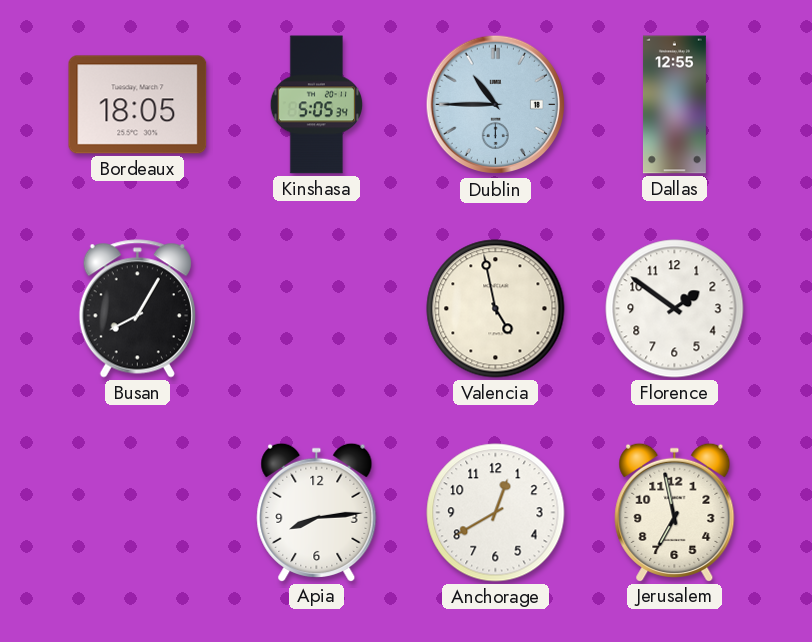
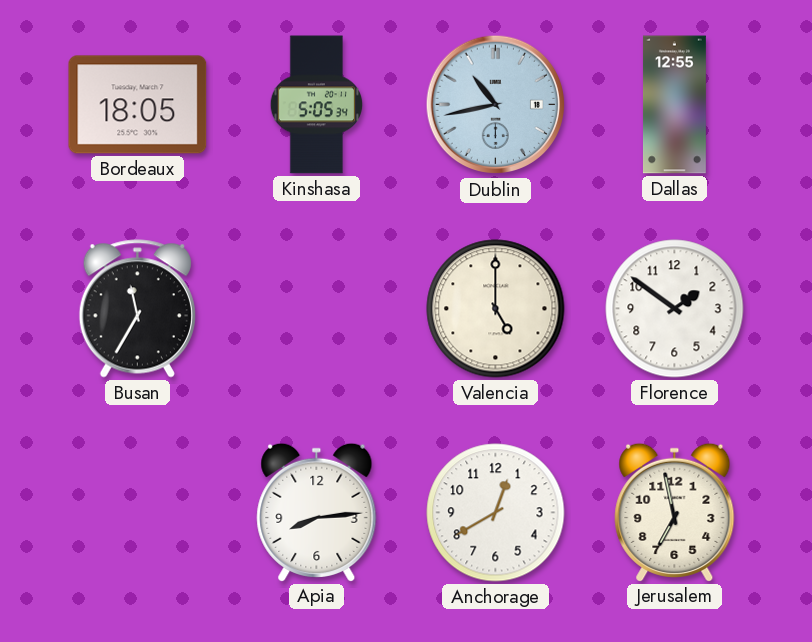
Dublin: 10:45 -> 10:43 (496, 105)
Busan: 8:05 -> 11:35 (137, 309)
Valencia: 4:58 -> 5:00 (496, 309)
